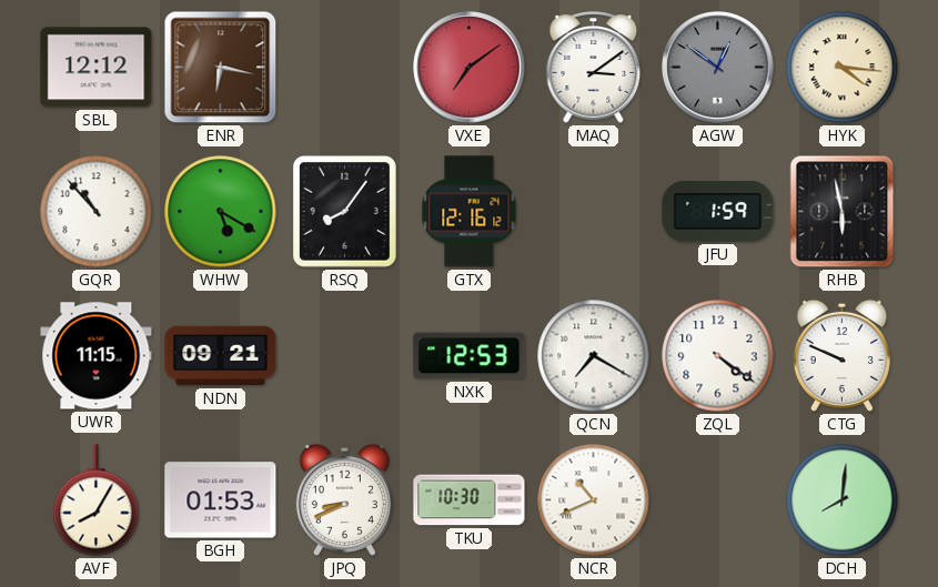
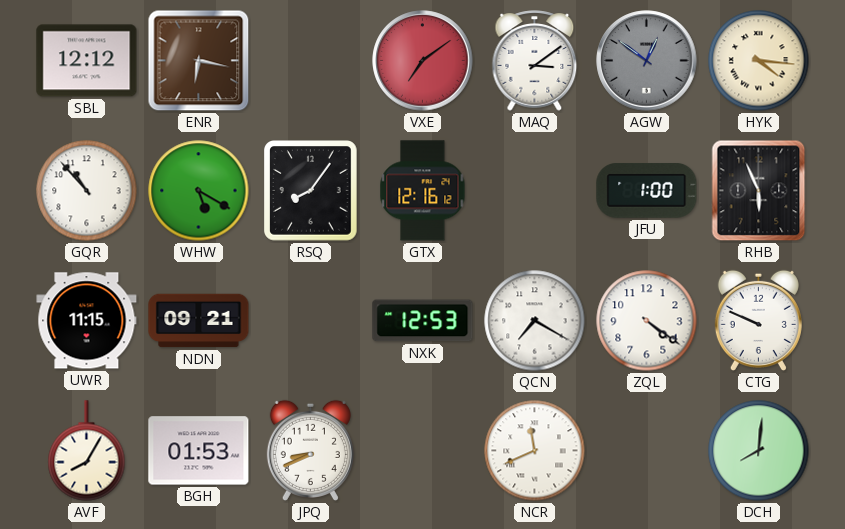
JFU: 1:59 -> 1:00 (647, 191)
RHB: 5:58 -> 5:56 (759, 191)
TKU: 10:30 -> none (470, 500)
NCR: 10:41 -> 11:41 (535, 451)
